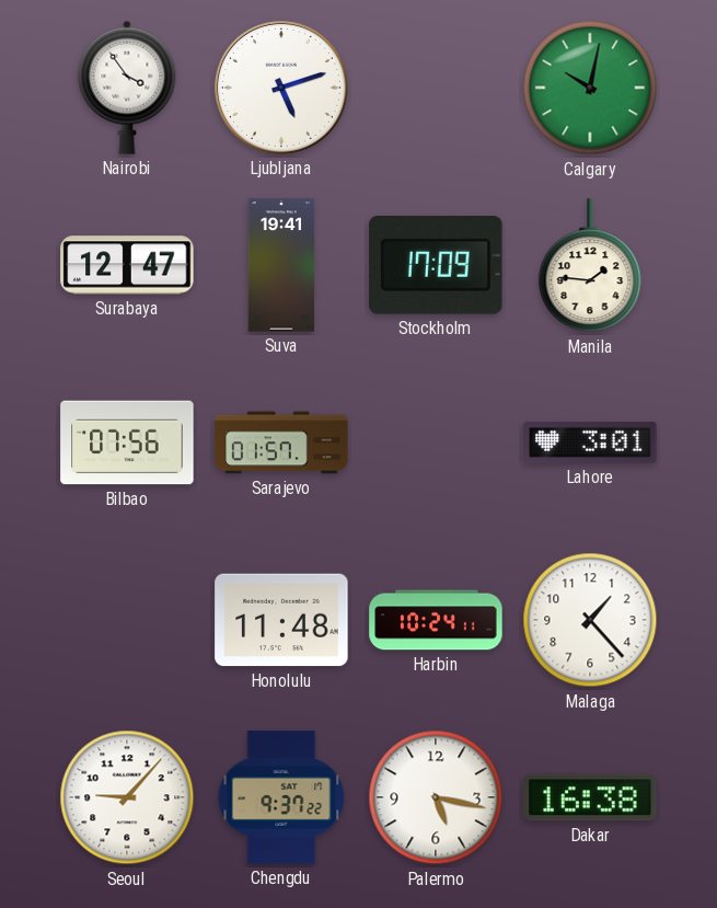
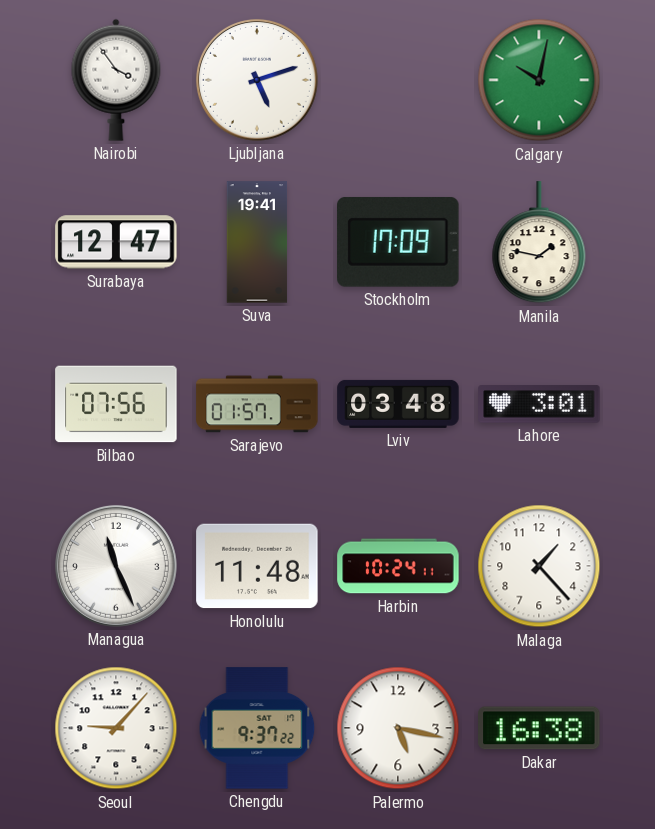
Manila: 1:46 -> 1:47 (539, 243)
Lviv: none -> 03:48 (398, 404)
Managua: none -> 11:26 (116, 566)
